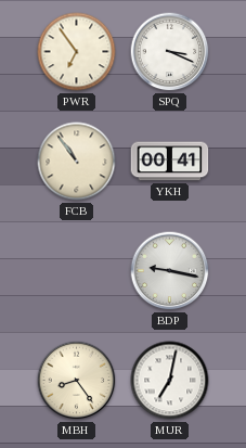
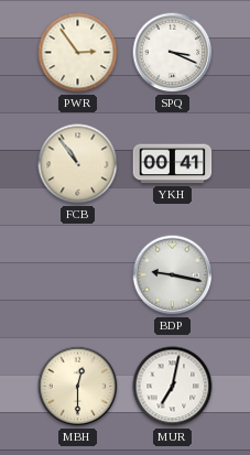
PWR: 6:54 -> 2:54 (78, 53)
MBH: 8:24 -> 12:30 (78, 387)
